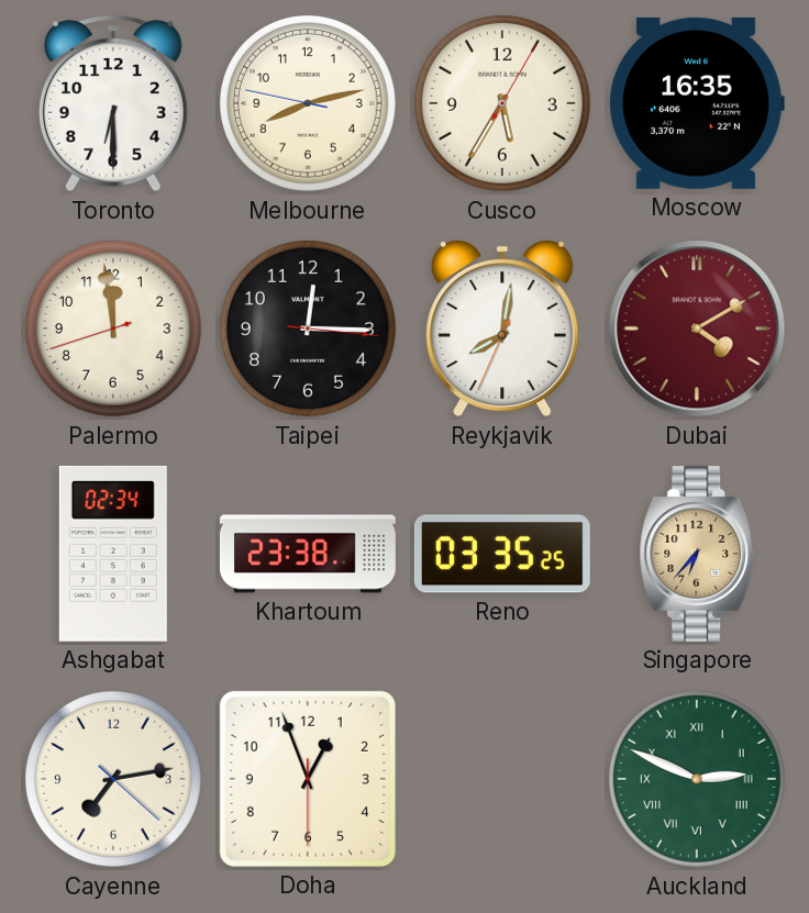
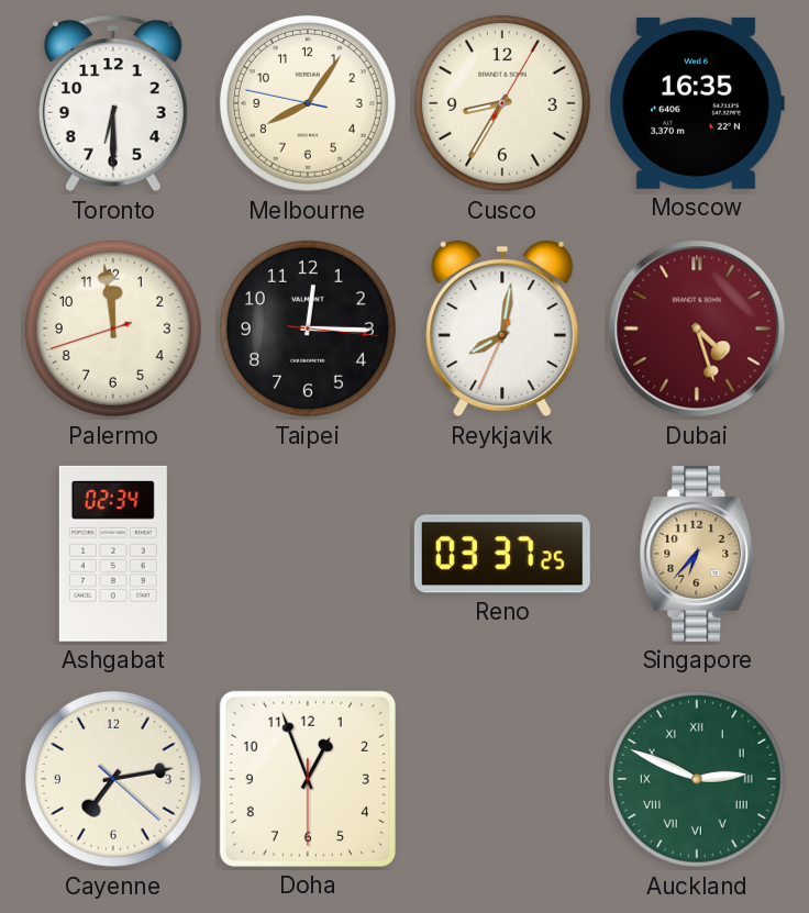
Melbourne: 8:12 -> 8:05 (308, 103)
Cusco: 5:35 -> 8:35 (502, 103)
Dubai: 4:10 -> 4:27 (697, 329)
Khartoum: 23:38 -> none (308, 554)
Reno: 03:35 -> 03:37 (502, 554)
